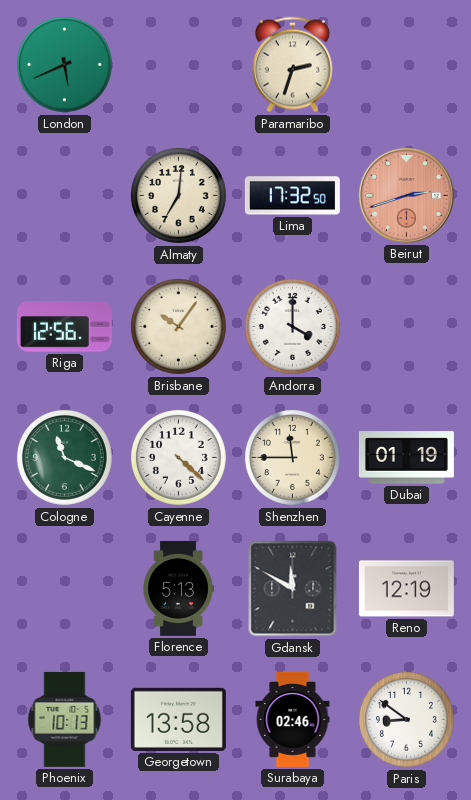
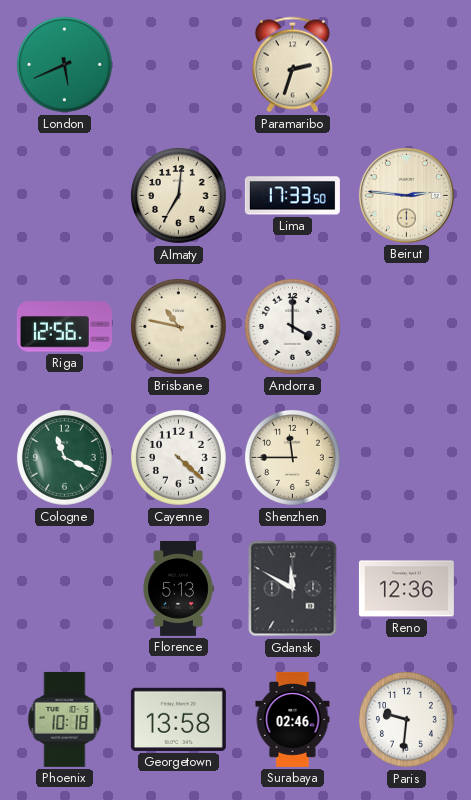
Lima: 17:32 -> 17:33 (292, 196)
Beirut: 2:42 -> 2:46 (406, 195)
Beirut dial: salmon -> cream (406, 195)
Brisbane: 10:06 -> 10:47 (179, 327)
Dubai: 01:19 -> none (406, 458)
Reno: 12:19 -> 12:36 (406, 589)
Phoenix: 10:13 -> 10:18 (65, 719)
Paris: 8:51 -> 9:31 (407, 720)
